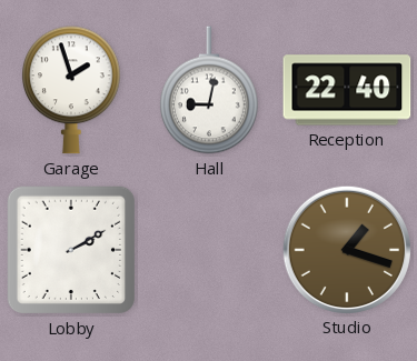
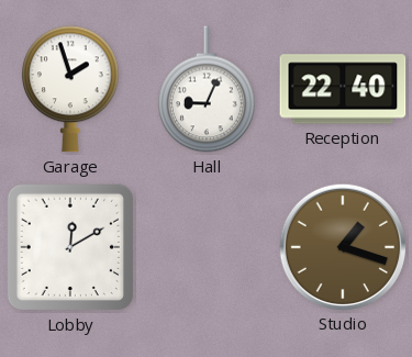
Hall: 9:02 -> 9:04 (208, 89)
Lobby: 2:10 -> 12:10 (70, 247)
